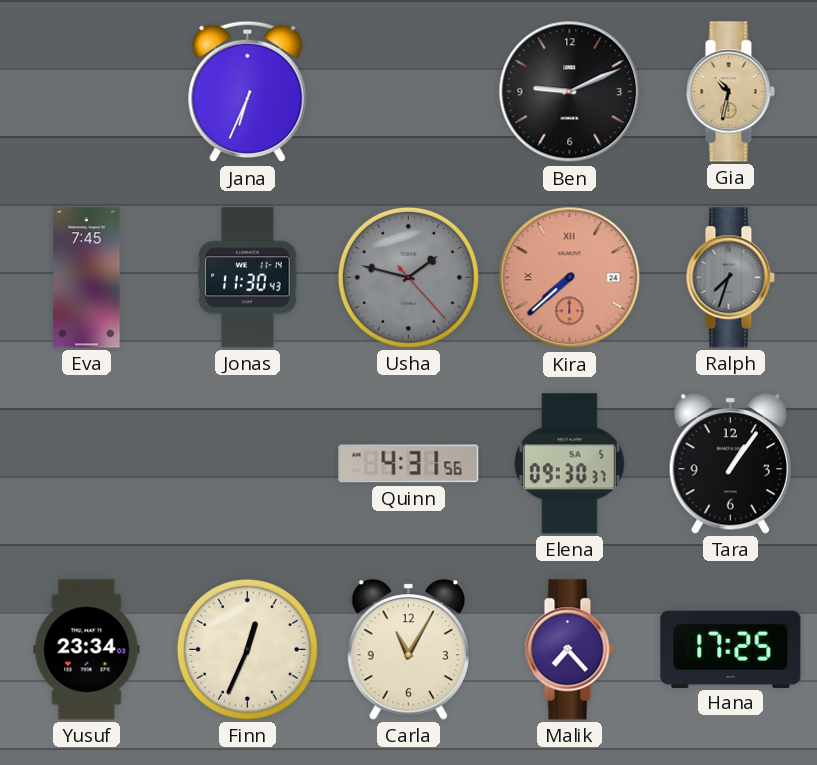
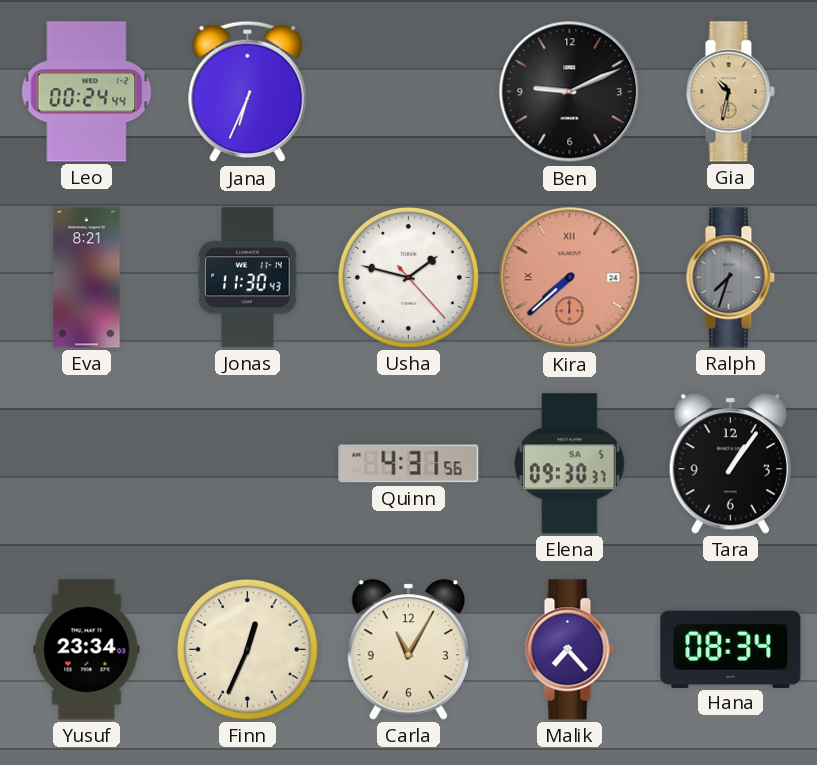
Leo: none -> 00:24 (87, 92)
Eva: 7:45 -> 8:21 (87, 278)
Usha dial: grey -> white (408, 277)
Hana: 17:25 -> 08:34 (731, 649)
